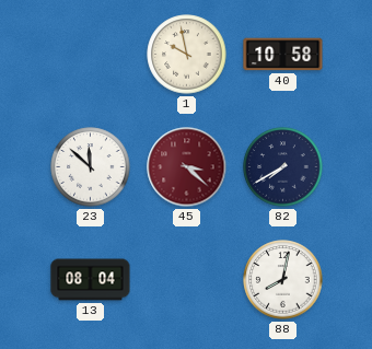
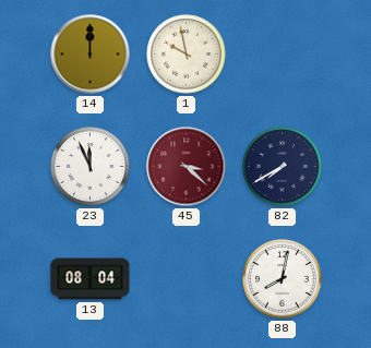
14: none -> 12:00 (91, 55)
40: 10:58 -> none (283, 55)
23: 11:52 -> 11:56 (91, 167)
